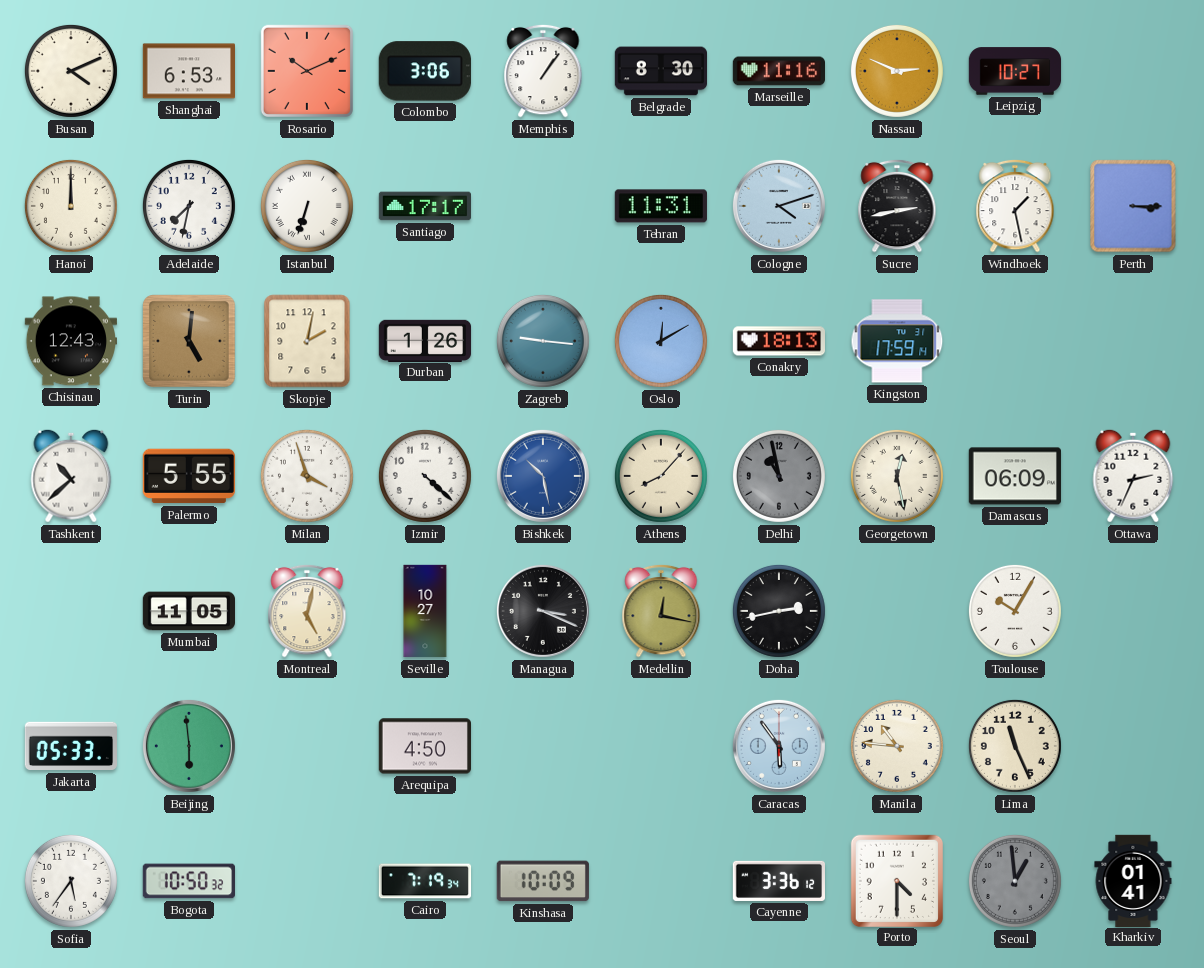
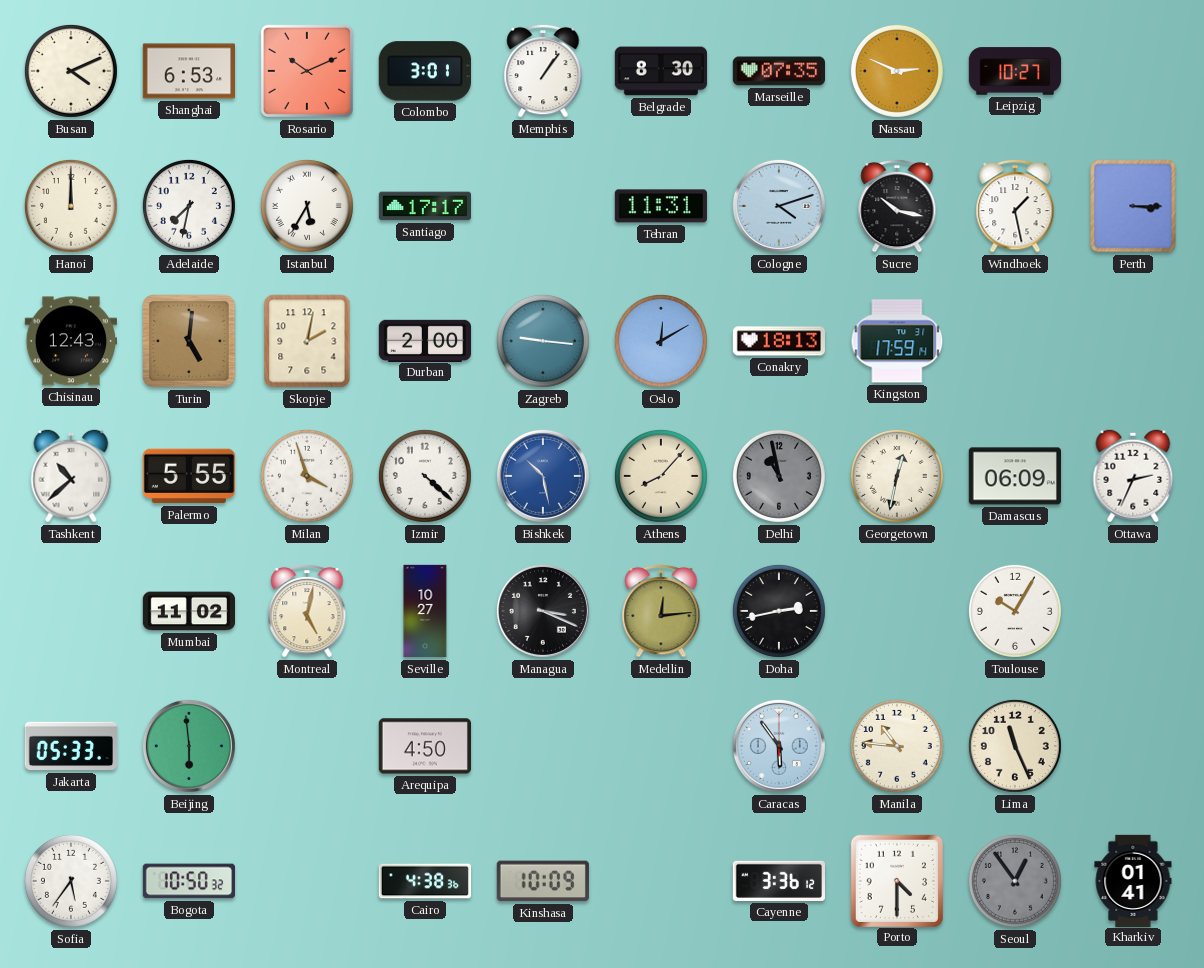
Colombo: 3:06 -> 3:01 (425, 71)
Marseille: 11:16 -> 07:35 (778, 71)
Istanbul: 6:33 -> 5:35 (307, 206)
Sucre: 2:43 -> 10:17 (897, 206)
Durban: 1:26 -> 2:00 (425, 340)
Georgetown: 12:28 -> 12:32 (897, 476)
Mumbai: 11:05 -> 11:02 (188, 611)
Medellin: 12:17 -> 12:14 (661, 611)
Cairo: 7:19 -> 4:38 (425, 881)
Seoul: 12:59 -> 12:54 (1015, 881)
